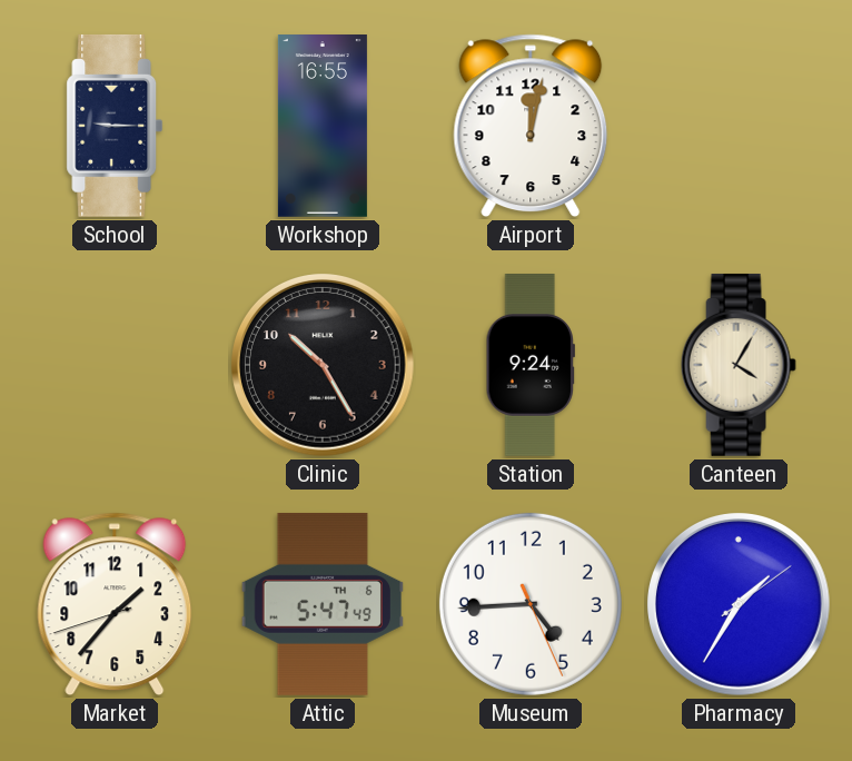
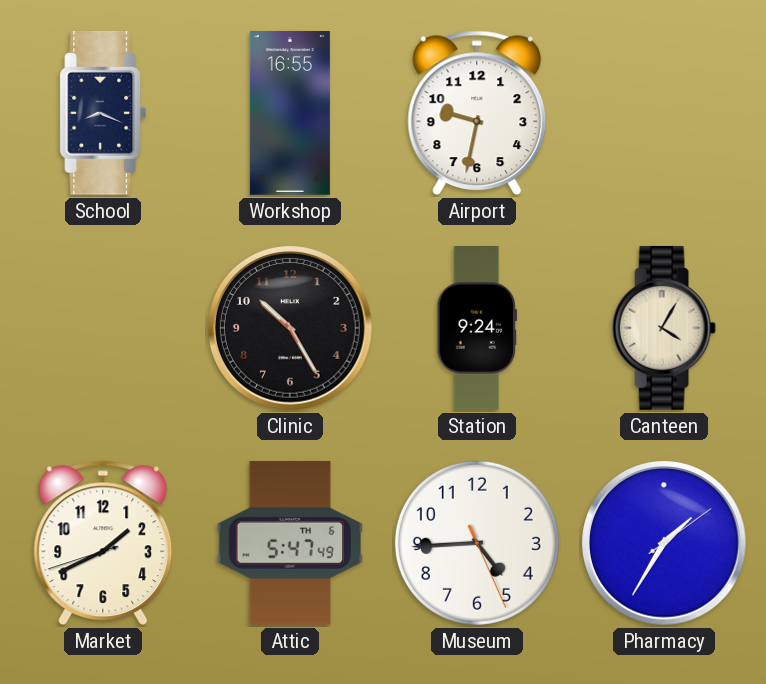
School: 9:15 -> 8:19 (103, 113)
Airport: 12:02 -> 9:32 (477, 113)
Market: 1:36 -> 1:40 (103, 543)
